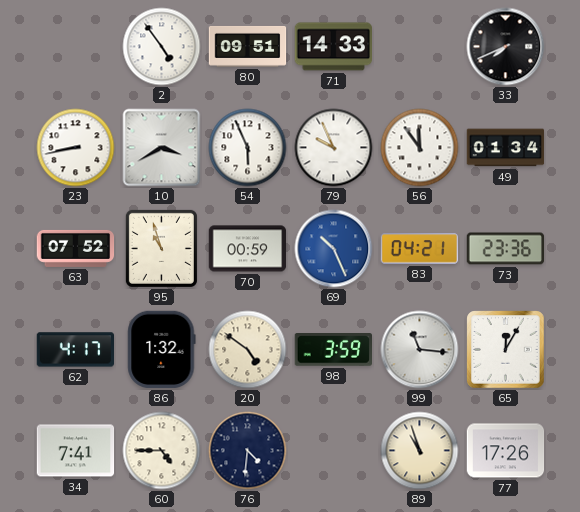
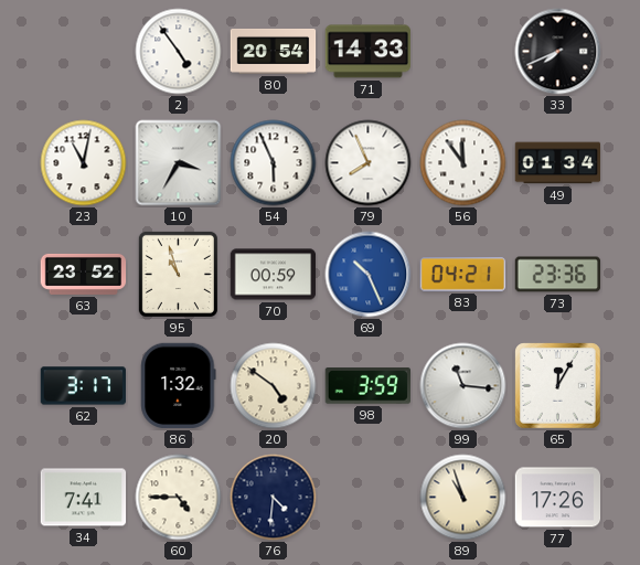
80: 09:51 -> 20:54 (274, 51)
23: 8:43 -> 11:02 (84, 163)
10: 3:40 -> 3:35 (179, 163)
79: 9:56 -> 7:56 (369, 163)
63: 07:52 -> 23:52 (84, 274)
62: 4:17 -> 3:17 (84, 386)
